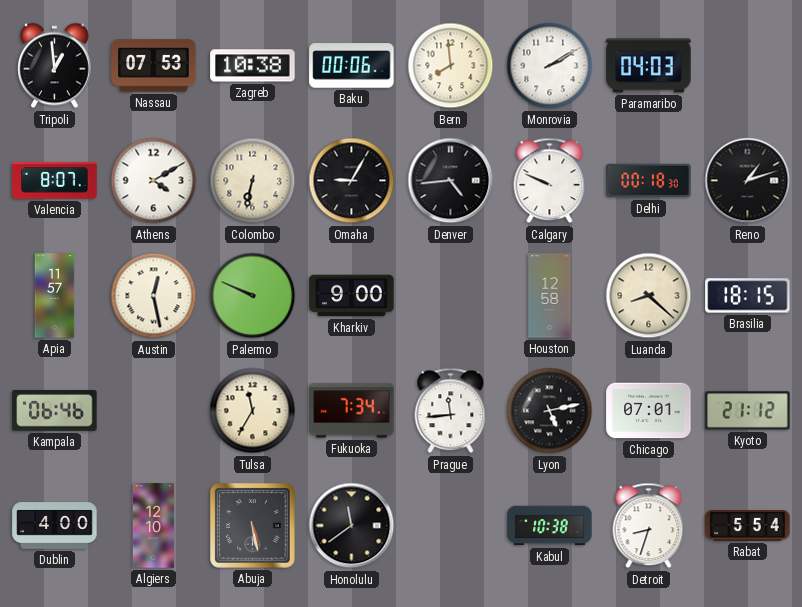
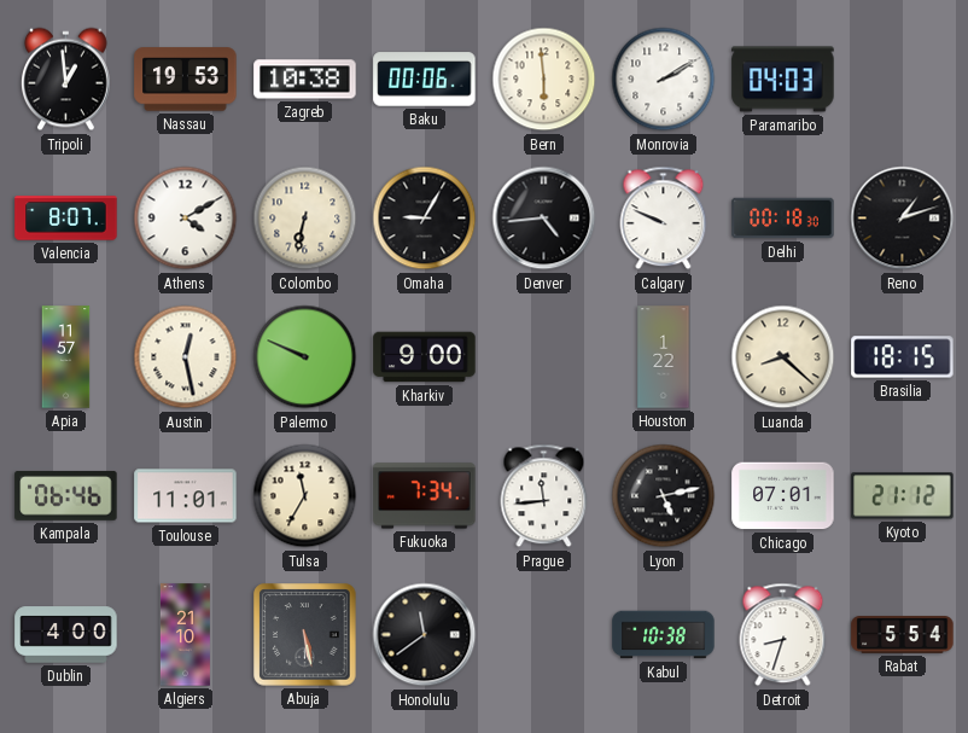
Nassau: 07:53 -> 19:53 (186, 80)
Bern: 7:59 -> 5:59 (544, 80)
Houston: 12:58 -> 1:22 (664, 357)
Toulouse: none -> 11:01 (186, 496)
Algiers: 12:10 -> 21:10 (185, 635)
